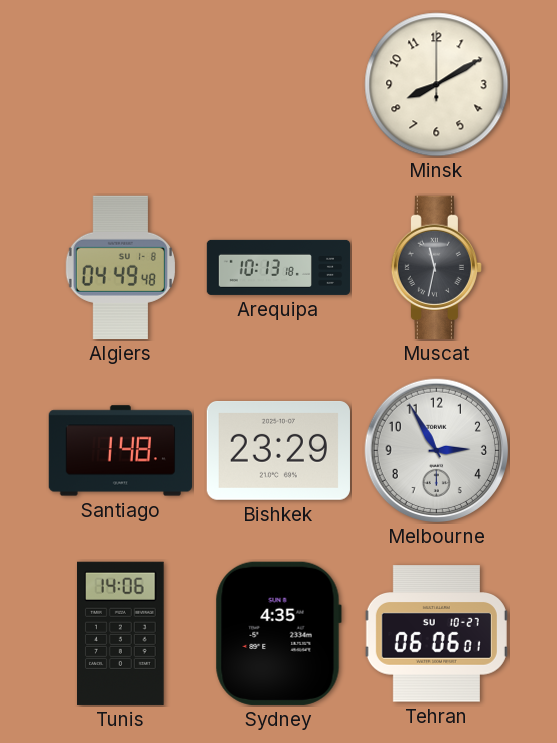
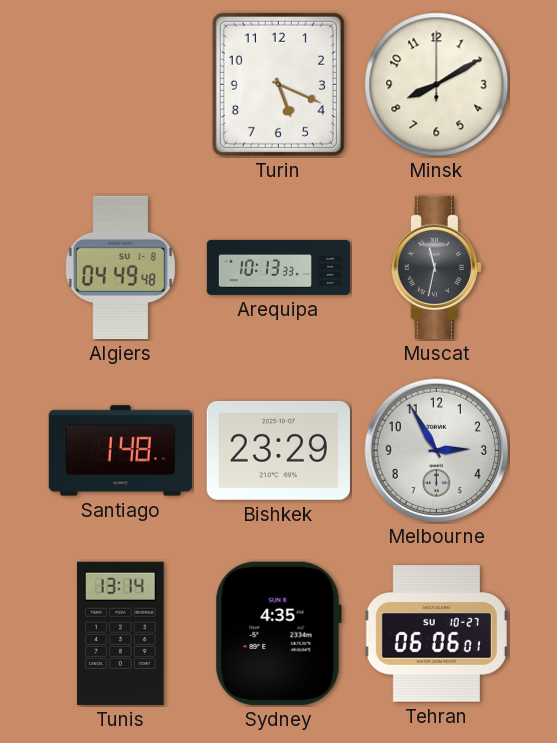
Turin: none -> 5:19 (278, 84)
Arequipa: 10:13:18 -> 10:13:33 (279, 267)
Tunis: 14:06 -> 13:14 (121, 633)
